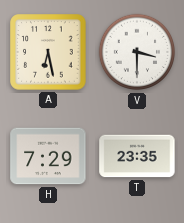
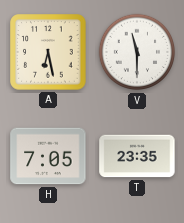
V: 3:30 -> 11:30 (137, 52)
H: 7:29 -> 7:05 (48, 156)
